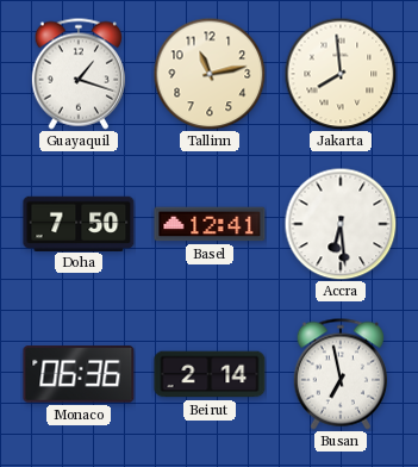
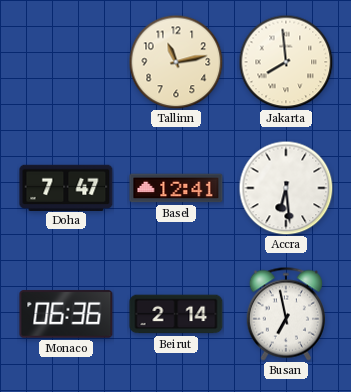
Guayaquil: 1:18 -> none (77, 74)
Doha: 7:50 -> 7:47 (66, 187)
